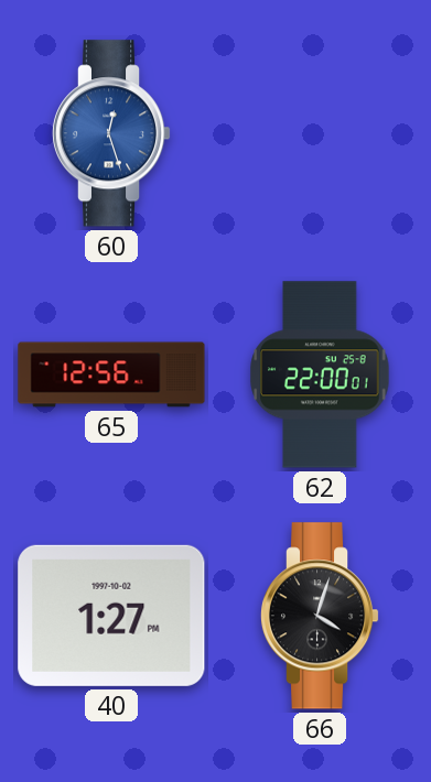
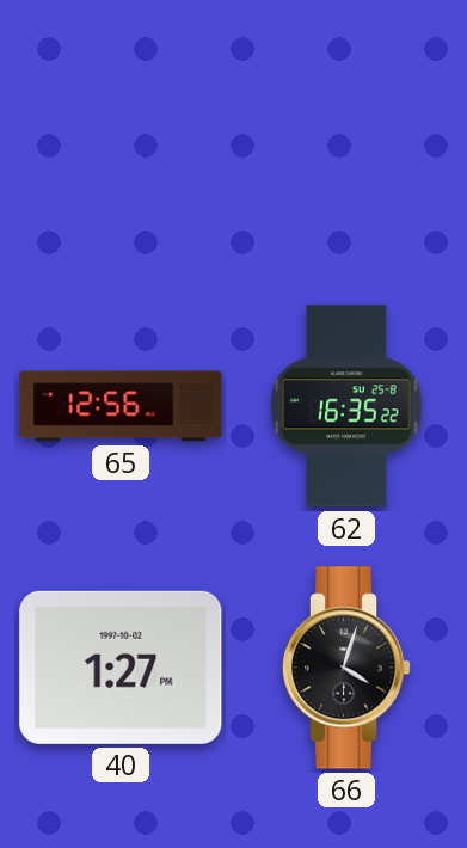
60: 12:27 -> none (111, 133)
62: 22:00 -> 16:35 (346, 406)
